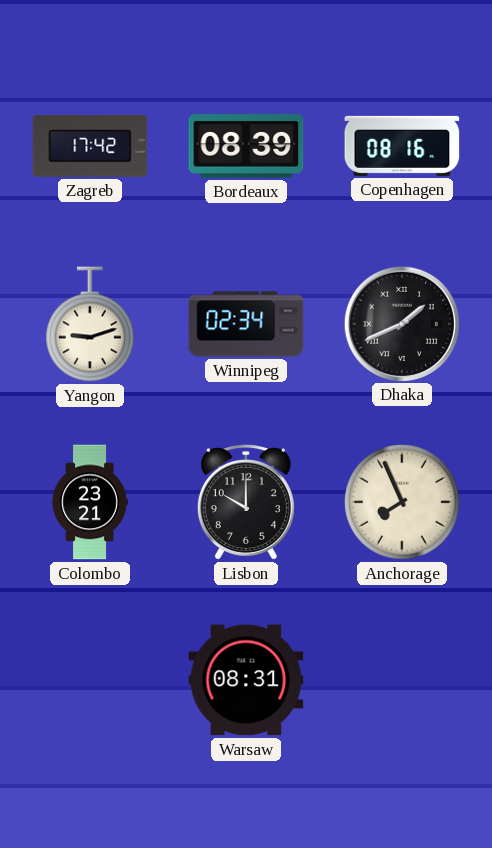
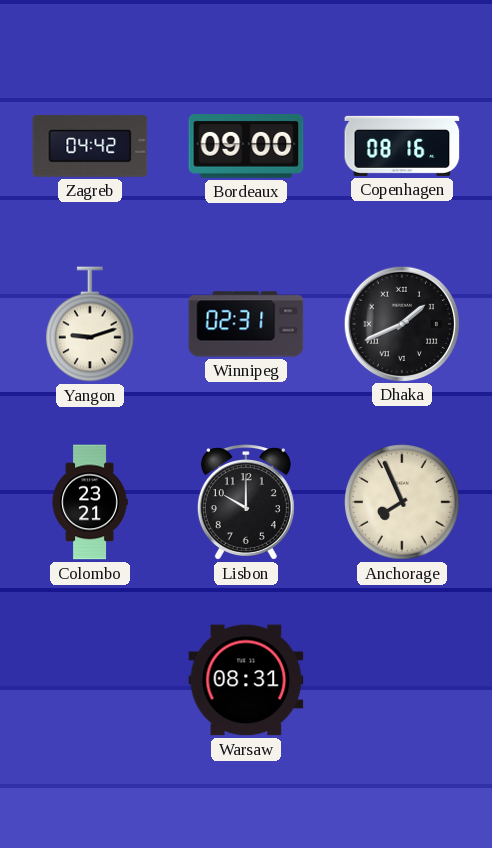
Zagreb: 17:42 -> 04:42 (90, 146)
Bordeaux: 08:39 -> 09:00 (246, 146)
Winnipeg: 02:34 -> 02:31 (246, 324)
